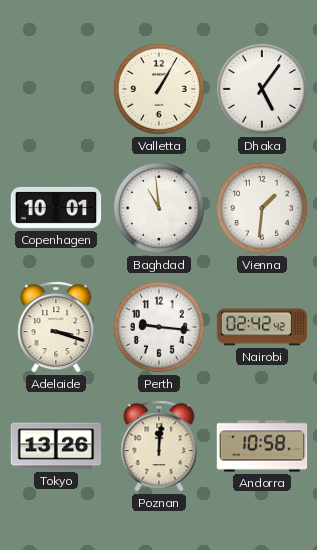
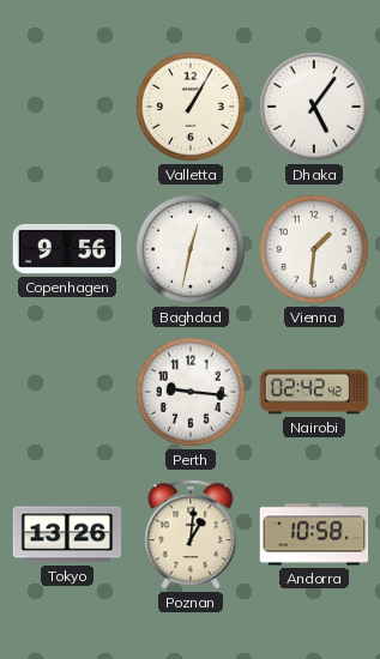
Copenhagen: 10:01 -> 9:56 (67, 249)
Baghdad: 10:59 -> 12:32 (191, 249)
Adelaide: 3:18 -> none (56, 327)
Poznan: 12:01 -> 1:01 (191, 534)
